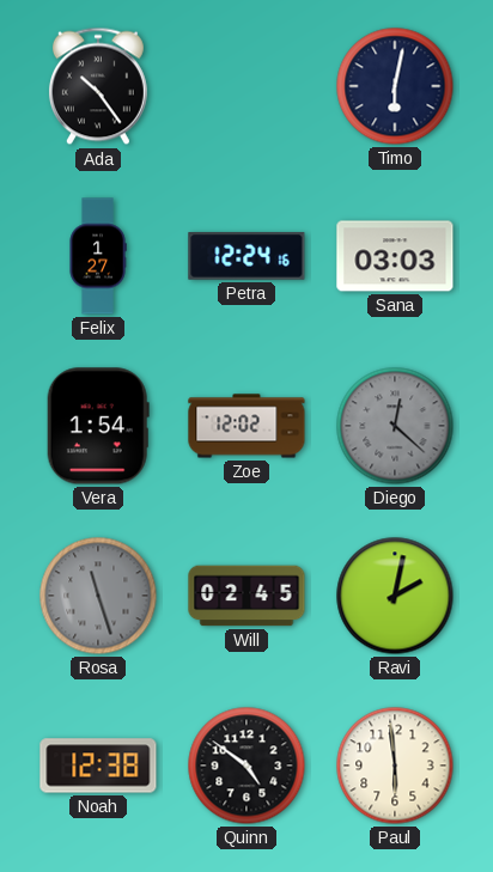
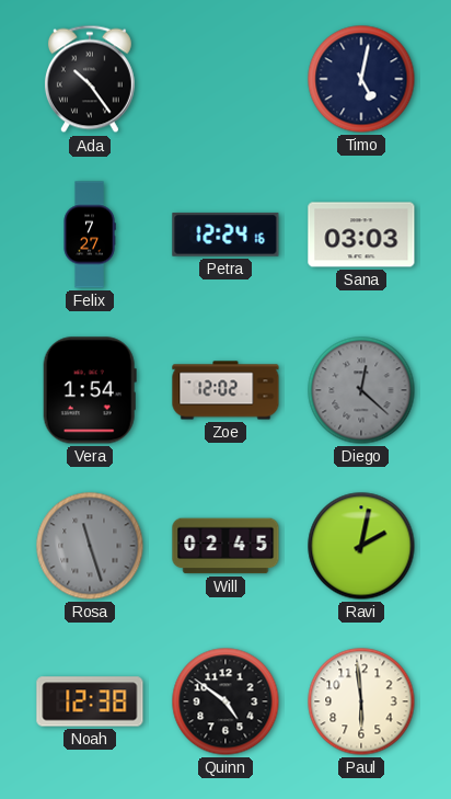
Timo: 6:02 -> 5:02 (361, 79)
Felix: 1:27 -> 7:27 (90, 235)
